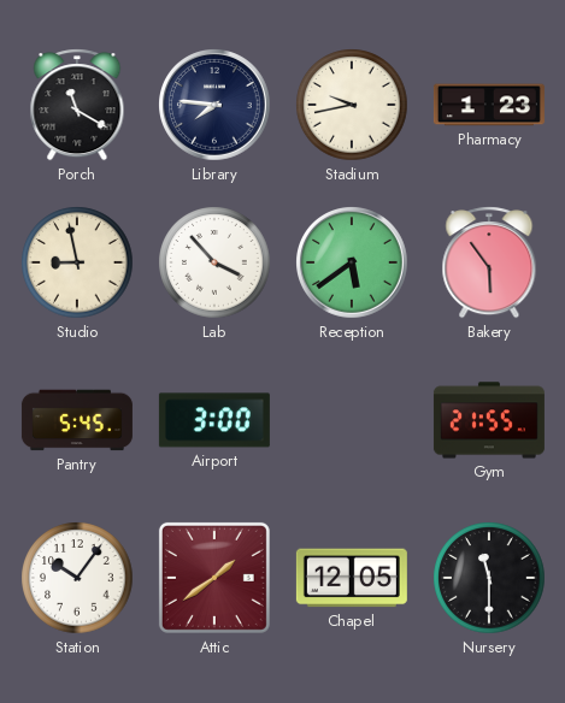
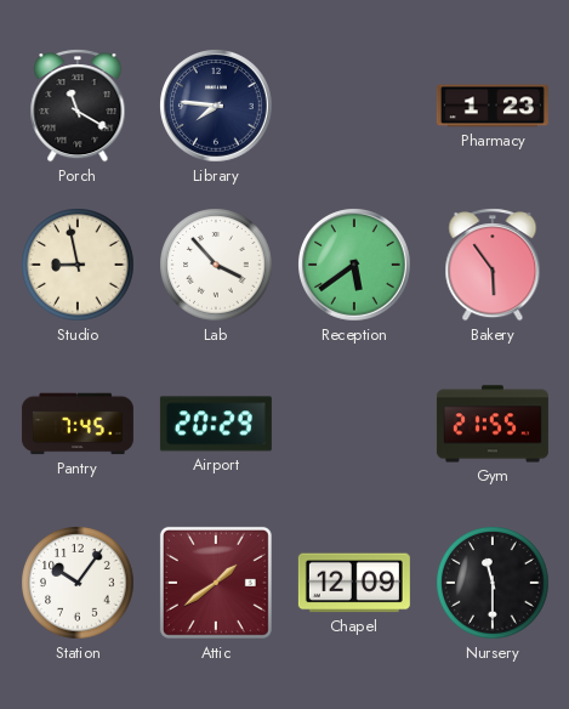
Stadium: 9:43 -> none (352, 105)
Pantry: 5:45 -> 7:45 (78, 424)
Airport: 3:00 -> 20:29 (216, 424)
Chapel: 12:05 -> 12:09 (354, 583)
